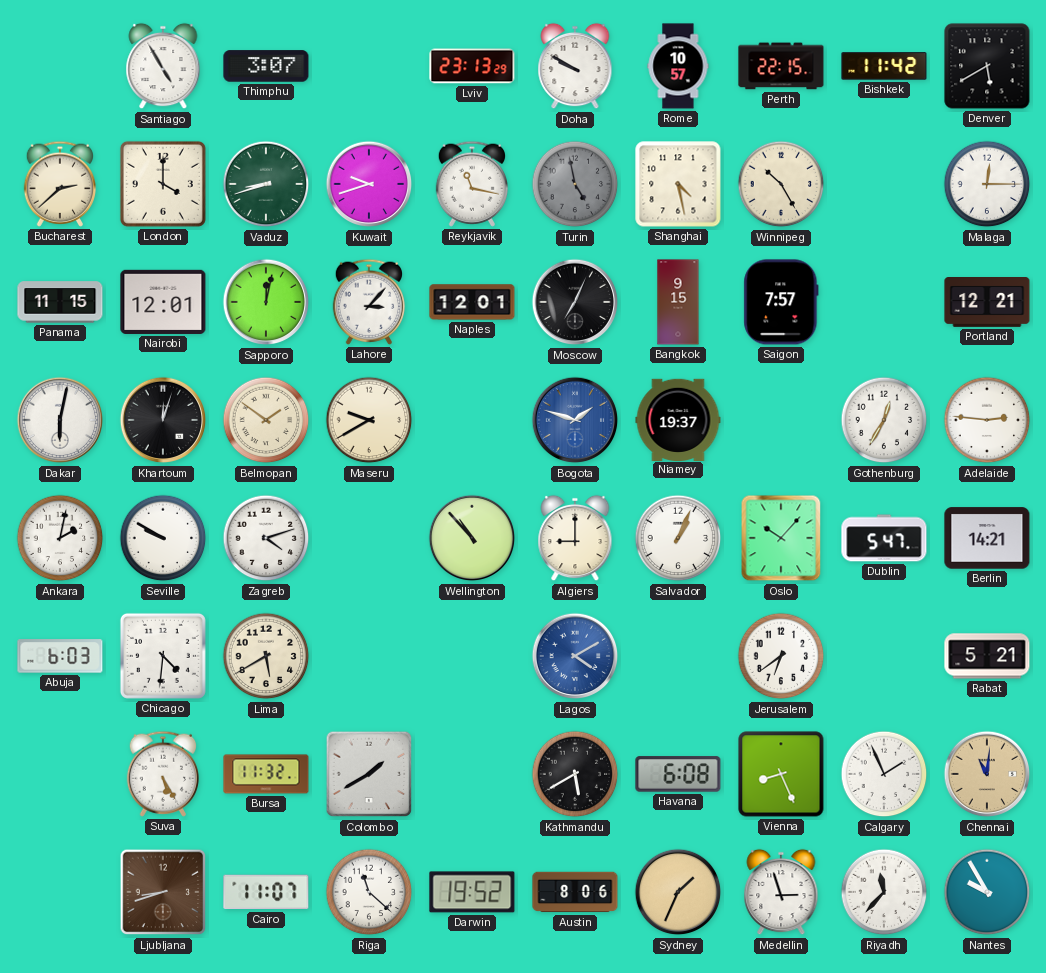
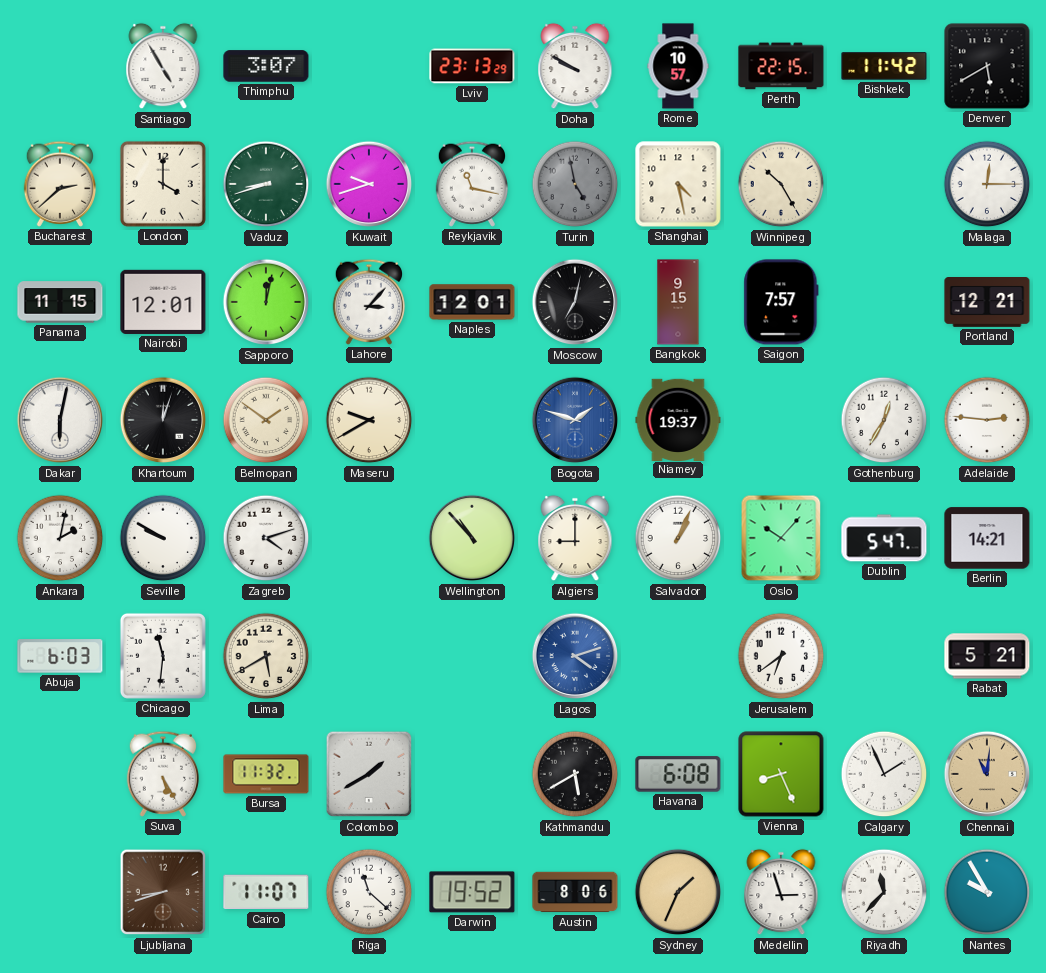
Moscow: 7:04 -> 7:02 (575, 302)
Chicago: 4:31 -> 11:31 (163, 656)
Lagos: 4:10 -> 4:12 (575, 656)
